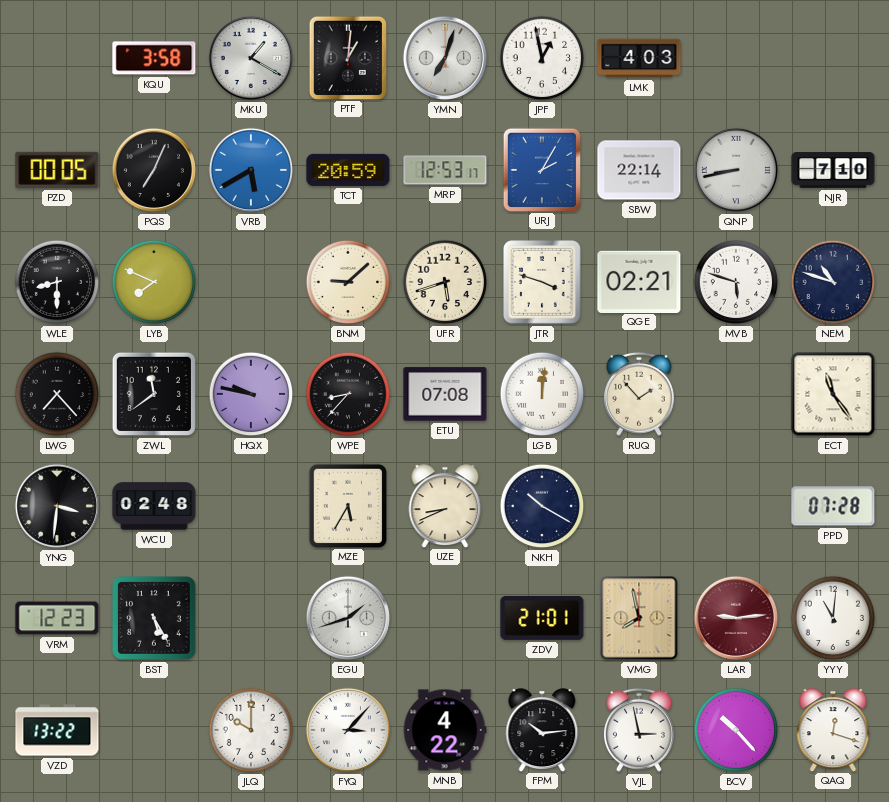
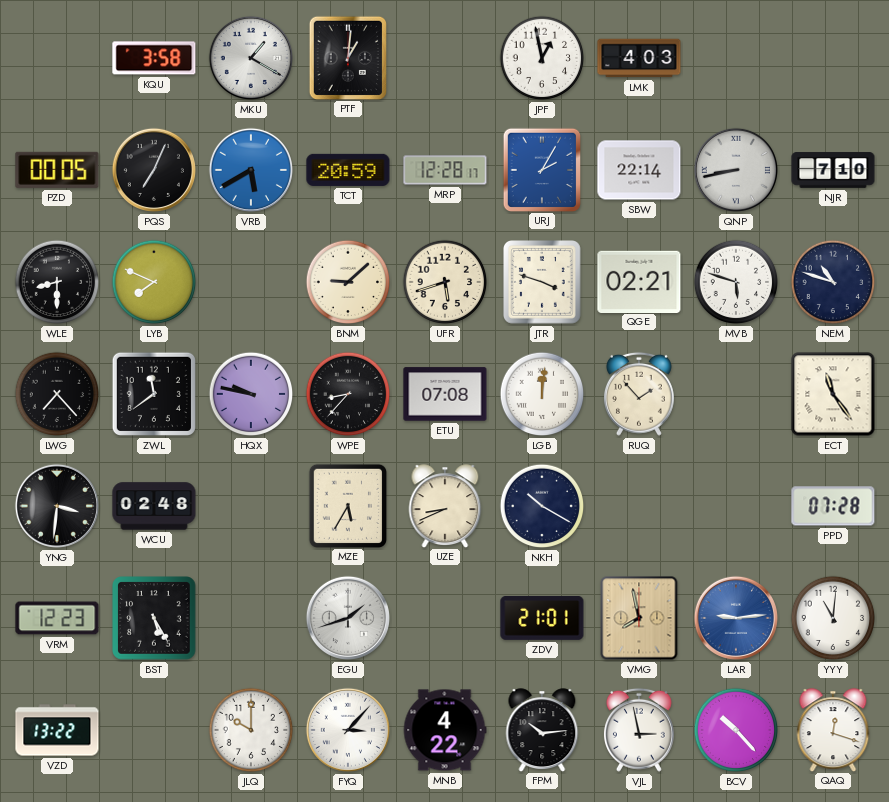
YMN: 7:03 -> none (445, 58)
MRP: 12:53 -> 12:28 (445, 170)
LAR dial: burgundy -> blue (736, 618)
